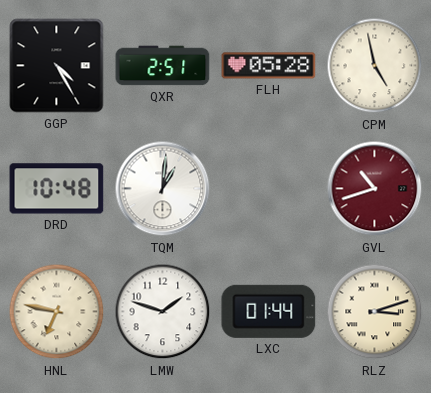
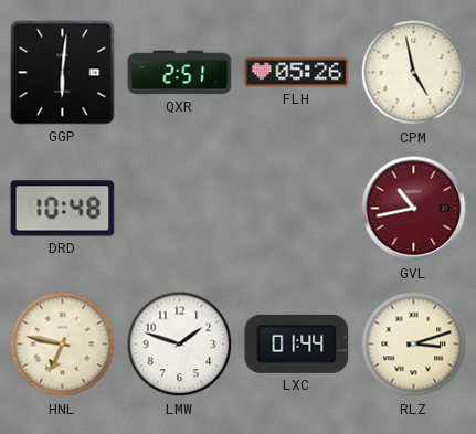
GGP: 4:25 -> 6:01 (63, 73)
FLH: 05:28 -> 05:26 (297, 73)
TQM: 1:01 -> none (163, 189)
GVL: 10:42 -> 10:43 (414, 209)
